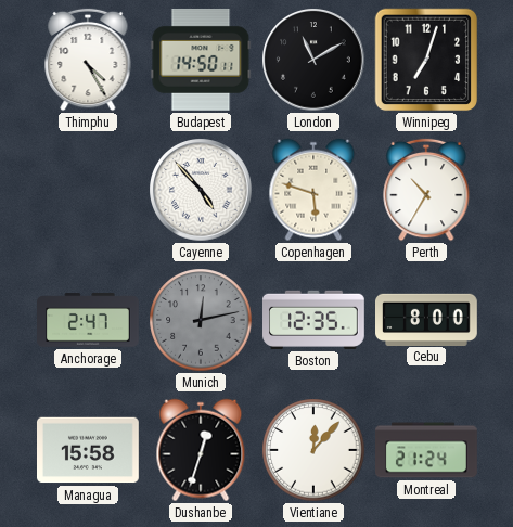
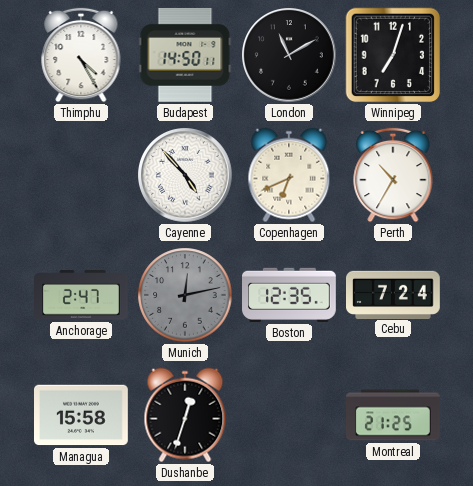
Copenhagen: 5:48 -> 6:41 (289, 175)
Cebu: 8:00 -> 7:24 (394, 294)
Vientiane: 12:07 -> none (313, 450)
Montreal: 21:24 -> 21:25 (394, 415)
